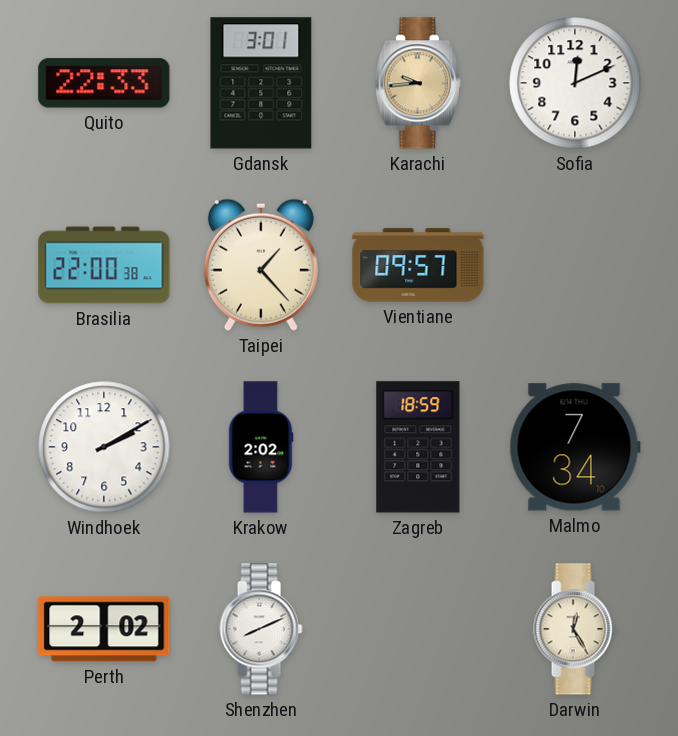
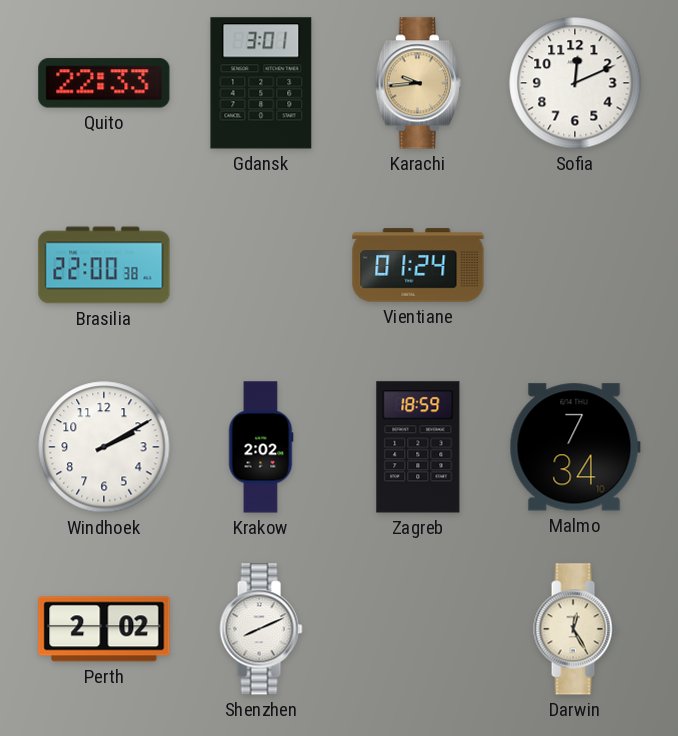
Taipei: 1:23 -> none (261, 265)
Vientiane: 09:57 -> 01:24 (418, 265)
